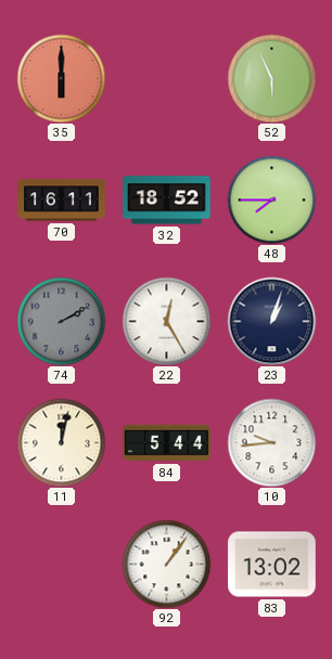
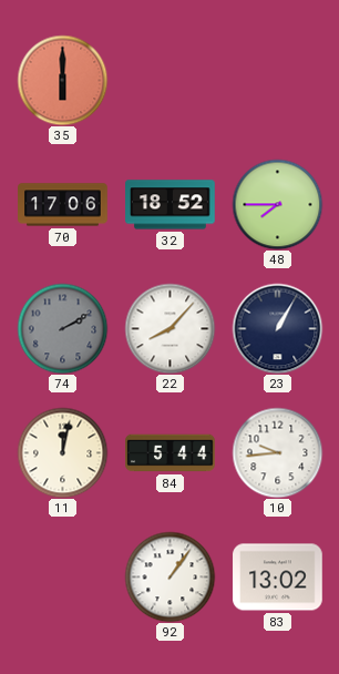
52: 5:56 -> none (271, 78)
70: 16:11 -> 17:06 (63, 205)
22: 12:25 -> 8:07 (169, 328)
23: 1:03 -> 1:05 (277, 328)
